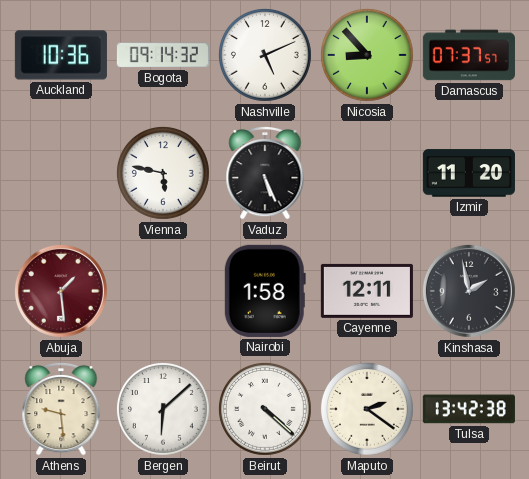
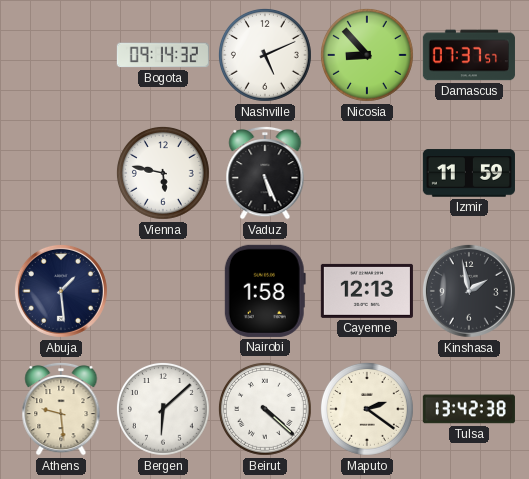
Auckland: 10:36 -> none (61, 55)
Izmir: 11:20 -> 11:59 (469, 173)
Abuja dial: burgundy -> navy (61, 291)
Cayenne: 12:11 -> 12:13 (367, 291)
